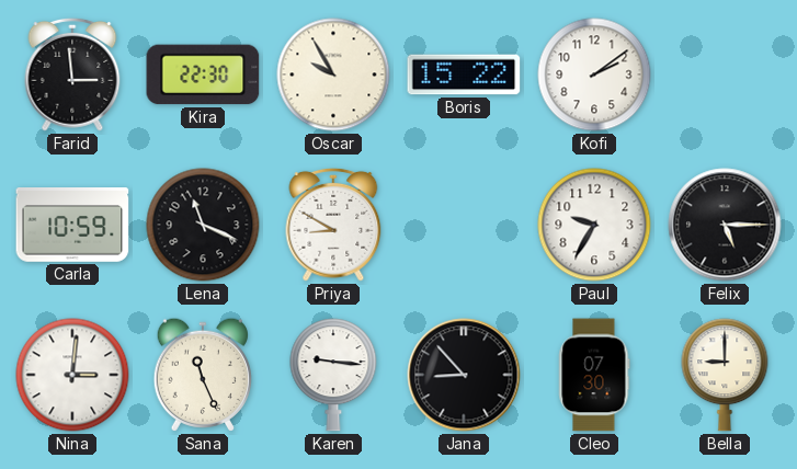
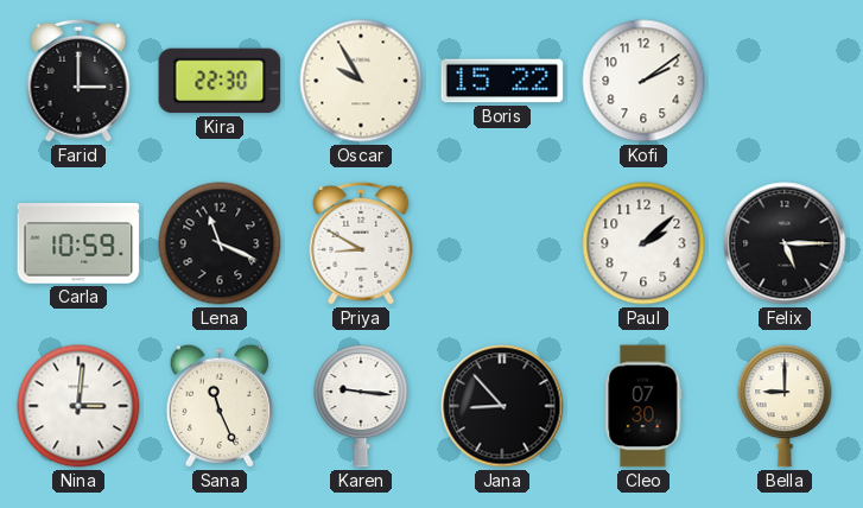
Farid: 2:59 -> 3:00 (78, 81)
Paul: 9:35 -> 2:08 (643, 243)
